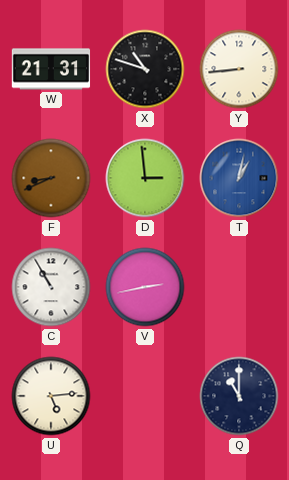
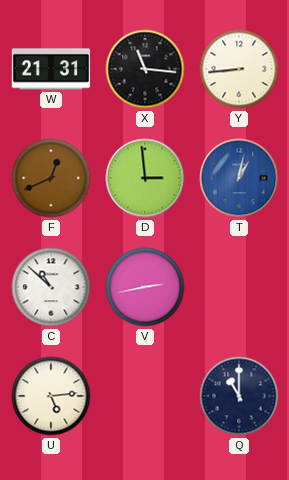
X: 10:48 -> 11:16 (145, 69)
F: 8:41 -> 12:41 (51, 178)
C: 10:55 -> 10:52 (51, 287)
